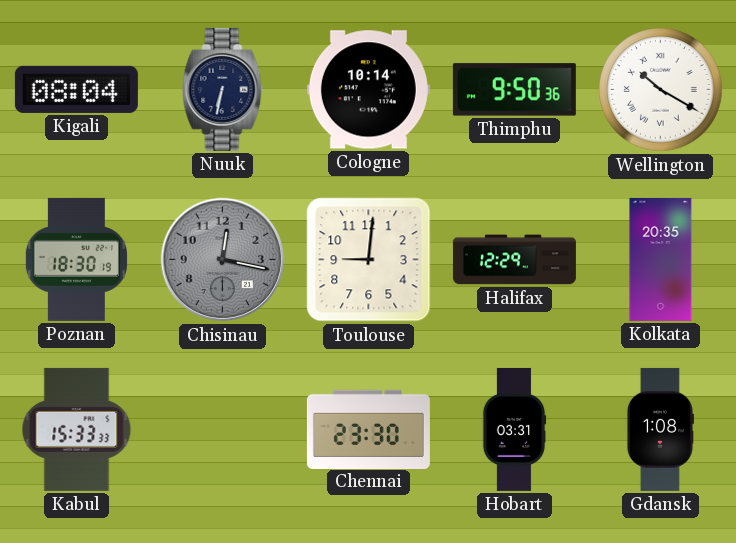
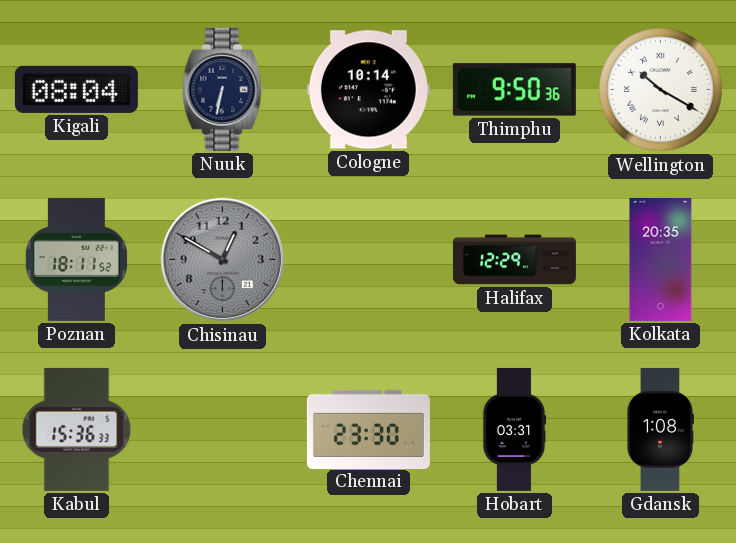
Poznan: 18:30 -> 18:11 (76, 259)
Chisinau: 12:17 -> 12:50 (223, 260)
Toulouse: 9:01 -> none (369, 260)
Kabul: 15:33 -> 15:36 (77, 429)
